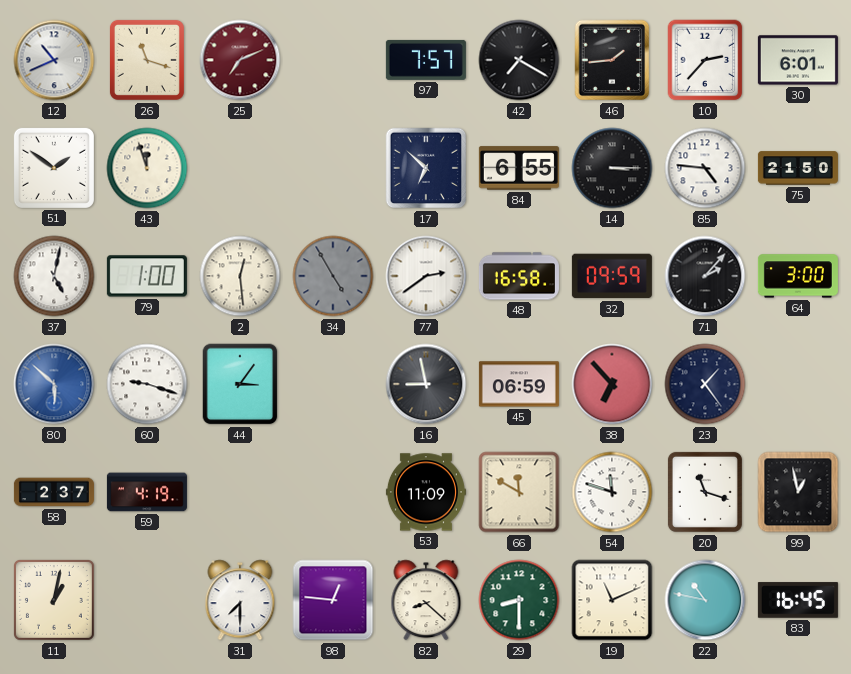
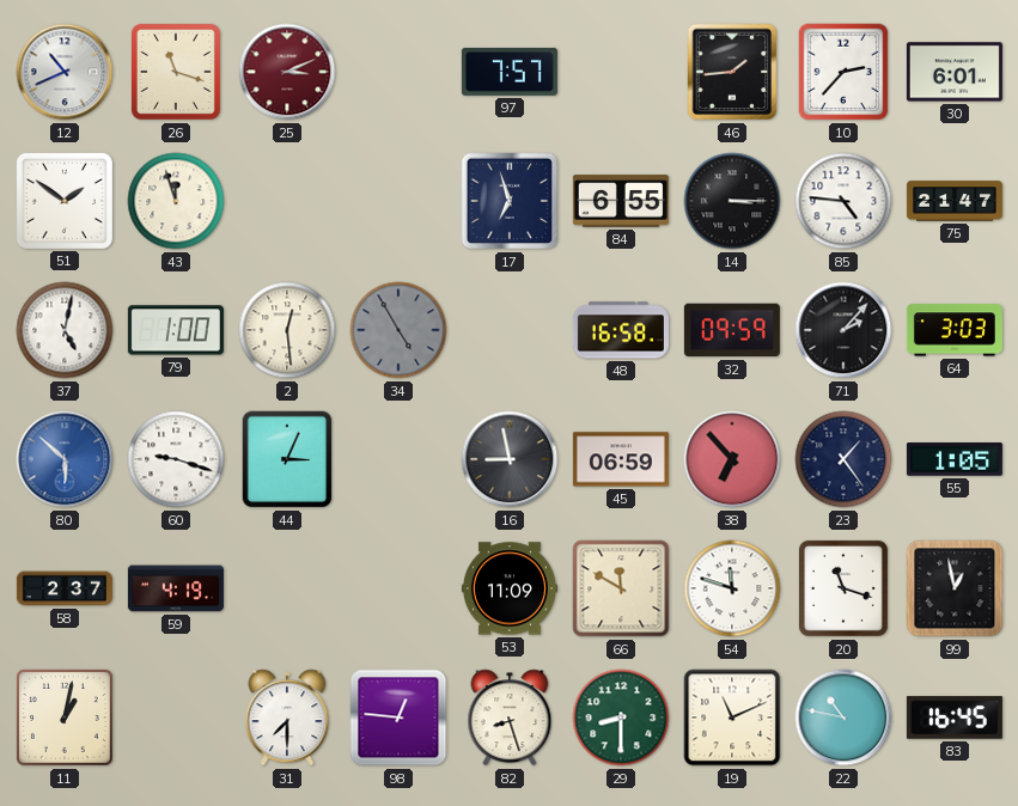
25: 7:11 -> 3:11 (287, 72)
42: 7:20 -> none (519, 60)
17: 6:52 -> 6:57 (510, 201)
75: 21:50 -> 21:47 (955, 201)
77: 2:39 -> none (426, 276)
64: 3:00 -> 3:03 (955, 330)
44: 3:06 -> 3:04 (287, 459)
55: none -> 1:05 (955, 459)
82: 8:22 -> 8:27 (510, 718)
